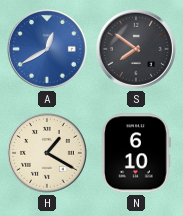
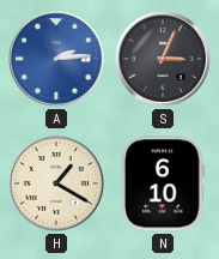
A: 12:40 -> 2:14 (57, 60)
S: 7:51 -> 3:04 (164, 60)
